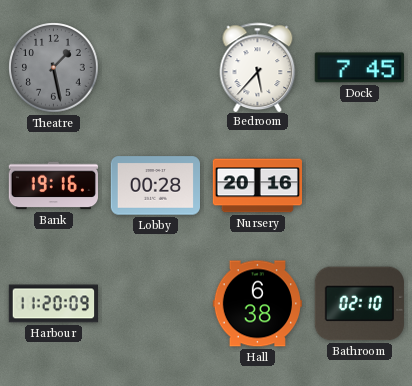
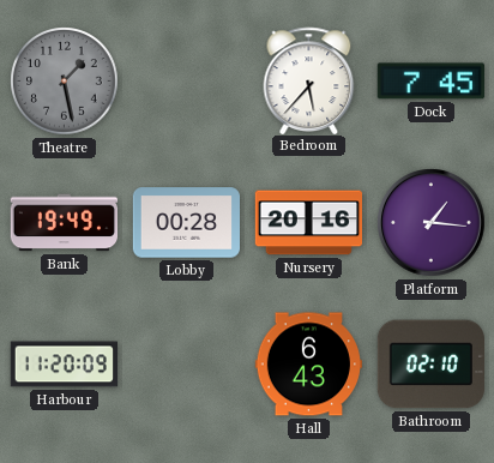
Bank: 19:16 -> 19:49 (64, 223)
Platform: none -> 1:16 (432, 223)
Hall: 6:38 -> 6:43 (308, 365)
